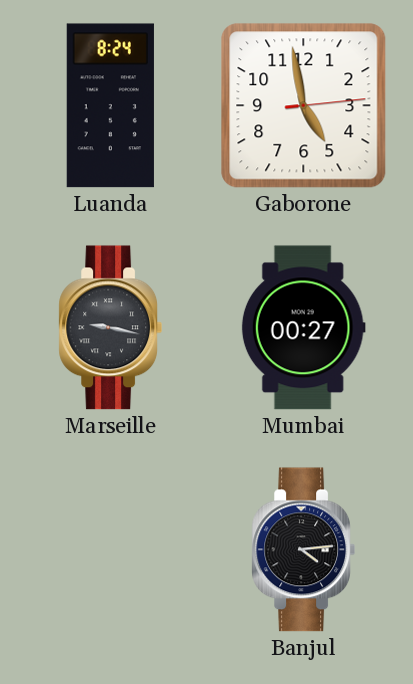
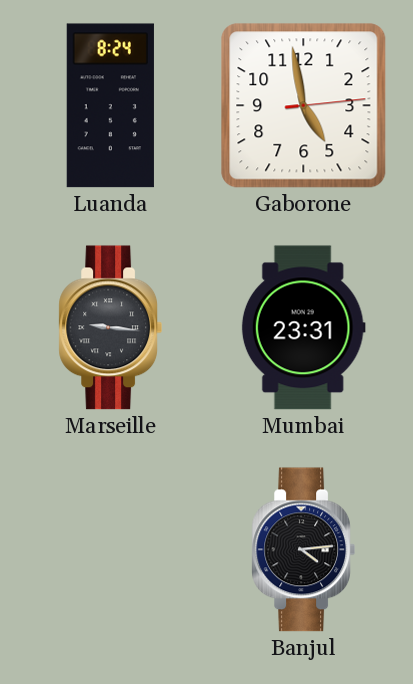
Marseille: 9:17 -> 9:16 (110, 328)
Mumbai: 00:27 -> 23:31 (303, 328)
